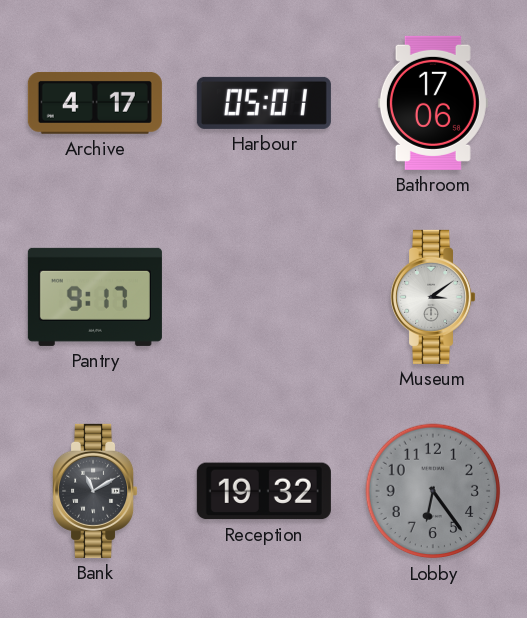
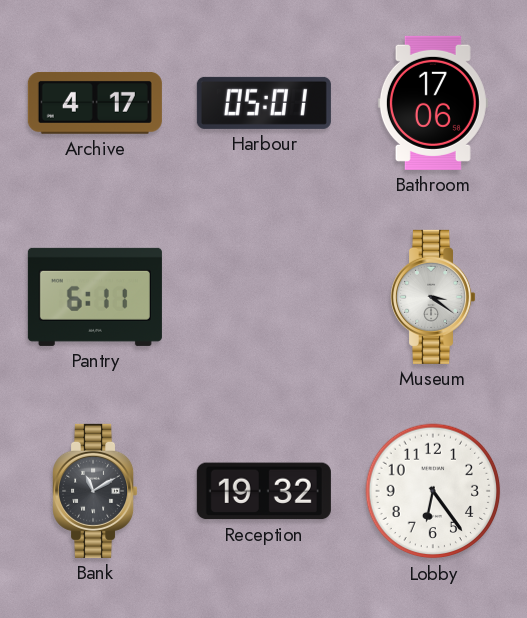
Pantry: 9:17 -> 6:11 (95, 297)
Museum: 3:09 -> 3:21 (433, 297)
Lobby dial: grey -> white (433, 491)
